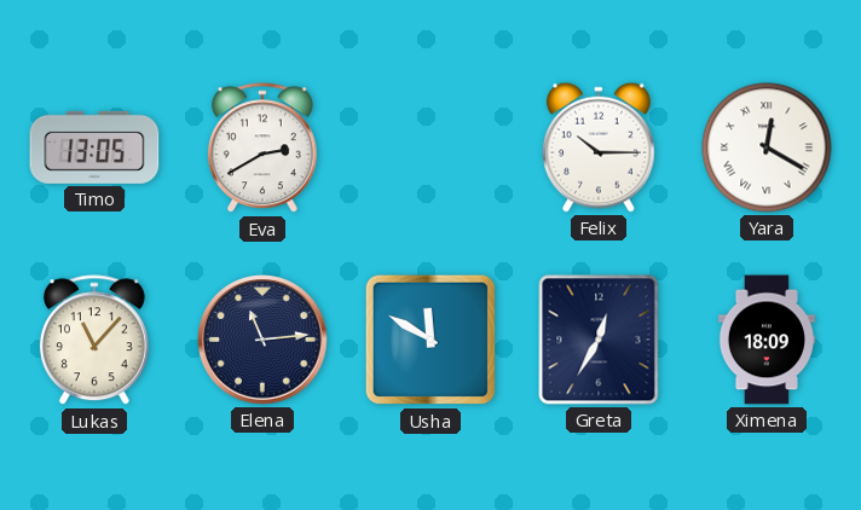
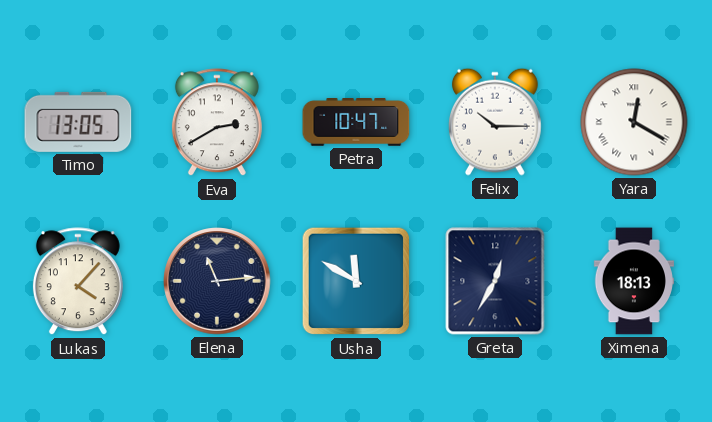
Petra: none -> 10:47 (356, 123)
Lukas: 11:07 -> 4:07 (78, 282)
Ximena: 18:09 -> 18:13 (634, 281)
